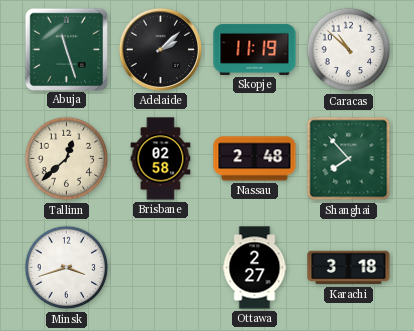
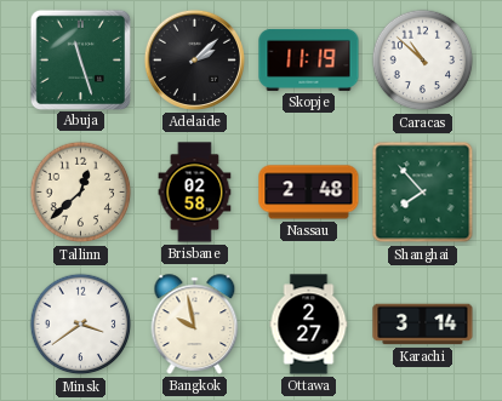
Minsk: 3:42 -> 3:39 (81, 325)
Bangkok: none -> 9:58 (195, 325)
Karachi: 3:18 -> 3:14 (423, 325)
